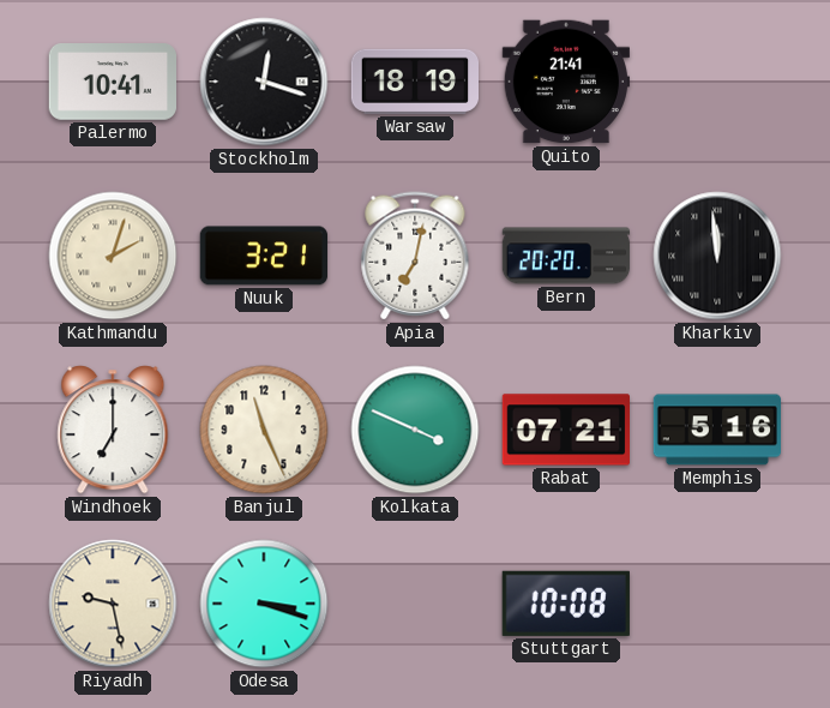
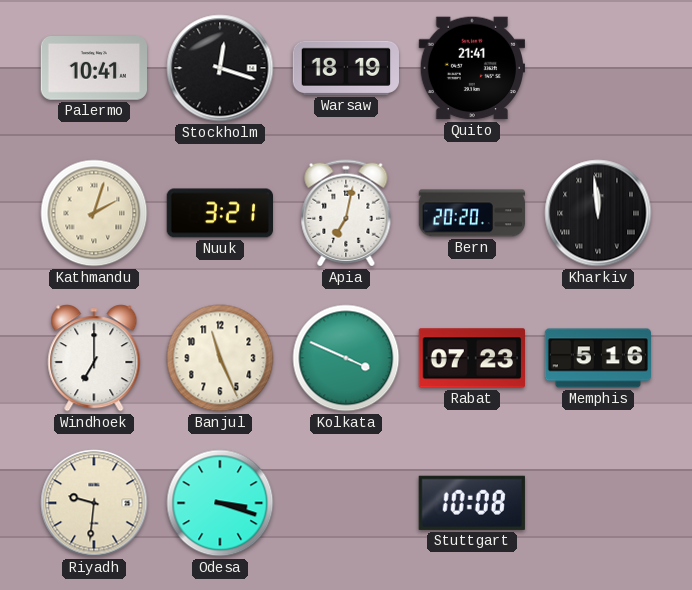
Rabat: 07:21 -> 07:23 (471, 358)
Riyadh: 9:28 -> 9:31 (94, 503)
